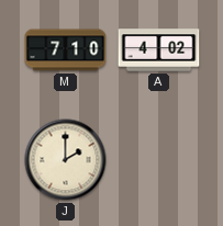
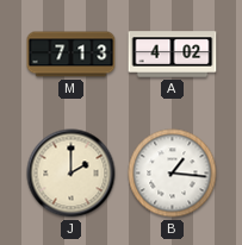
M: 7:10 -> 7:13 (72, 55)
B: none -> 1:16 (173, 174)
